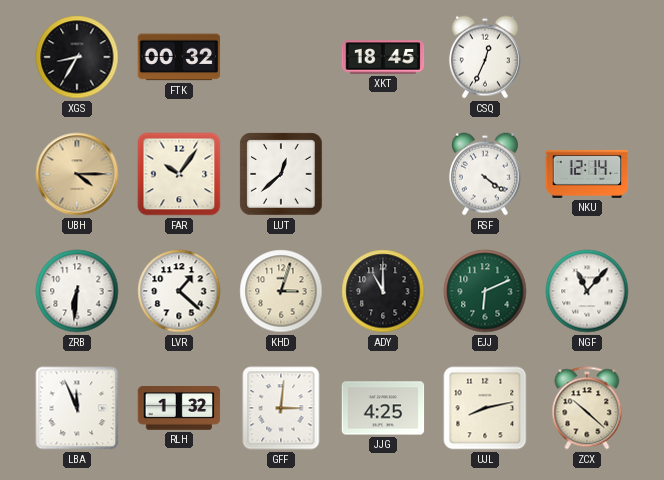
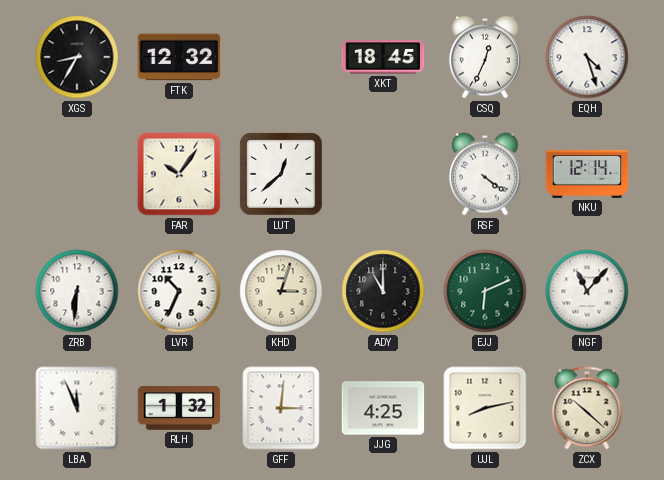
FTK: 00:32 -> 12:32 (179, 57)
EQH: none -> 4:27 (587, 57)
UBH: 4:15 -> none (77, 174)
LVR: 1:22 -> 10:34 (179, 291)
